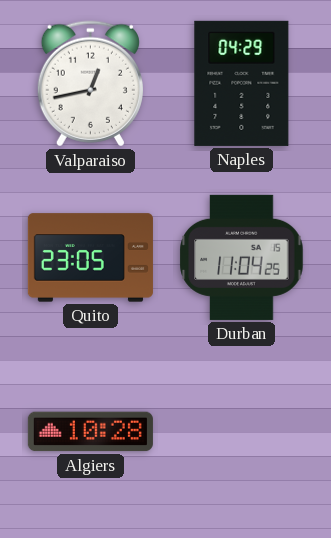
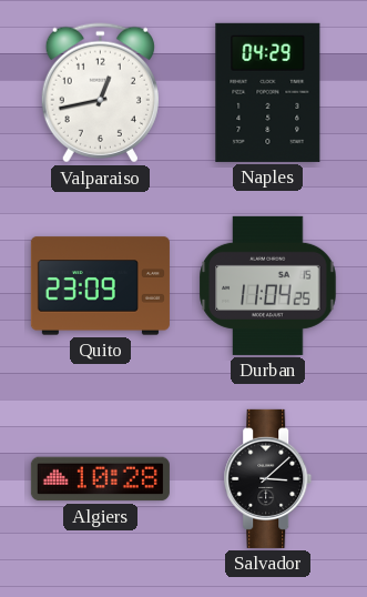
Quito: 23:05 -> 23:09 (100, 286)
Salvador: none -> 3:08 (268, 478)
